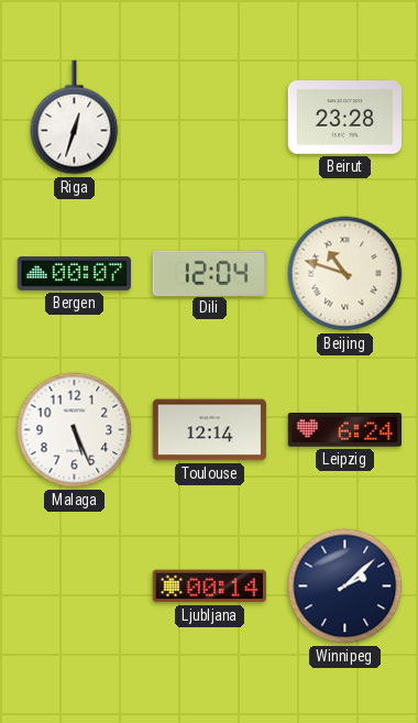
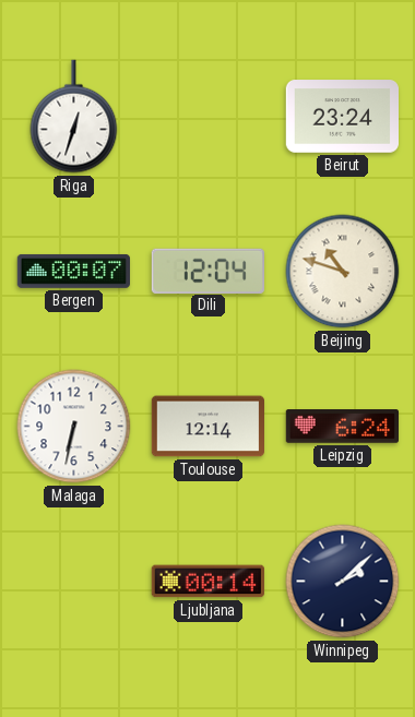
Beirut: 23:28 -> 23:24 (342, 117)
Malaga: 5:26 -> 6:32 (74, 427)
